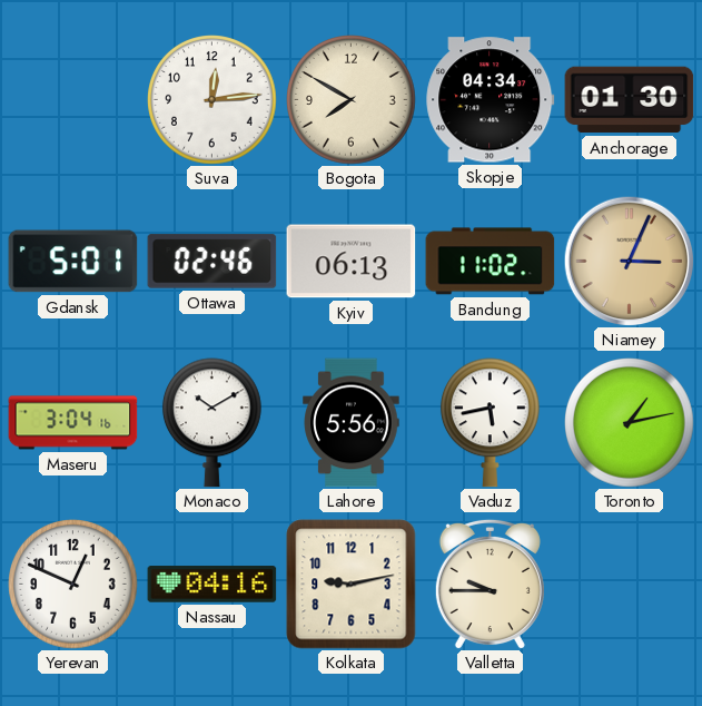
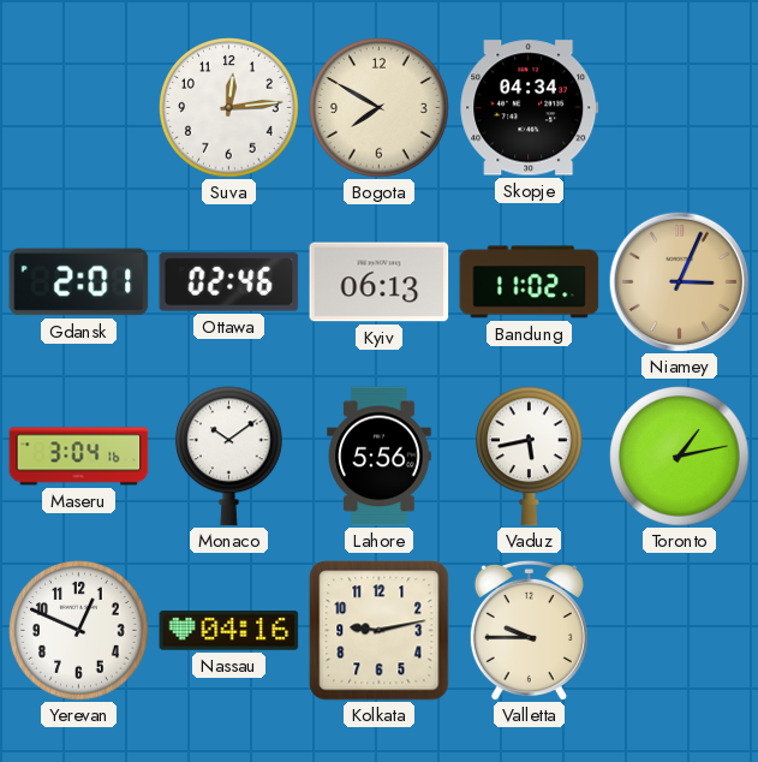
Anchorage: 01:30 -> none (630, 100)
Gdansk: 5:01 -> 2:01 (79, 282)
Monaco: 10:10 -> 10:09 (228, 457)
